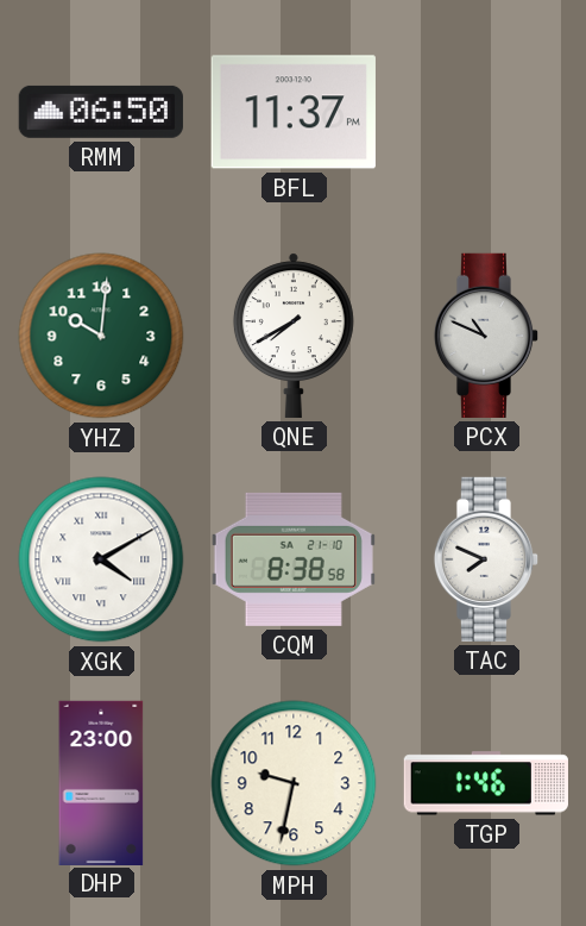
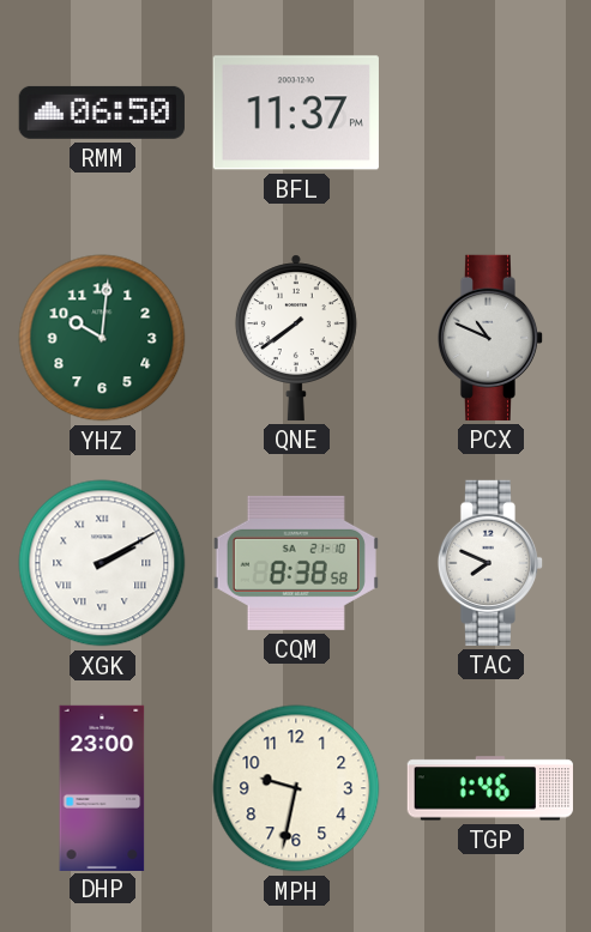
QNE: 7:40 -> 7:39 (296, 338)
XGK: 4:10 -> 2:10 (102, 563)
